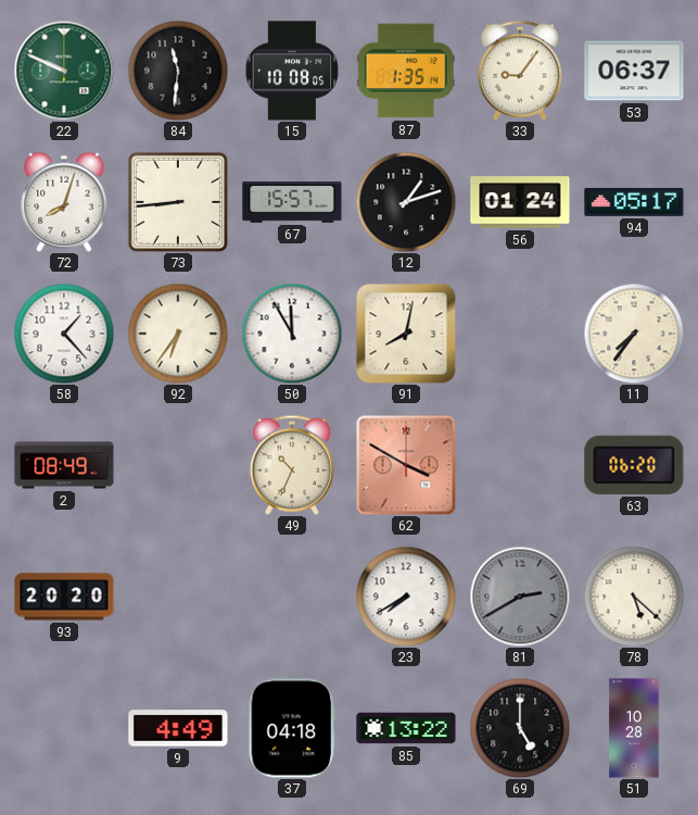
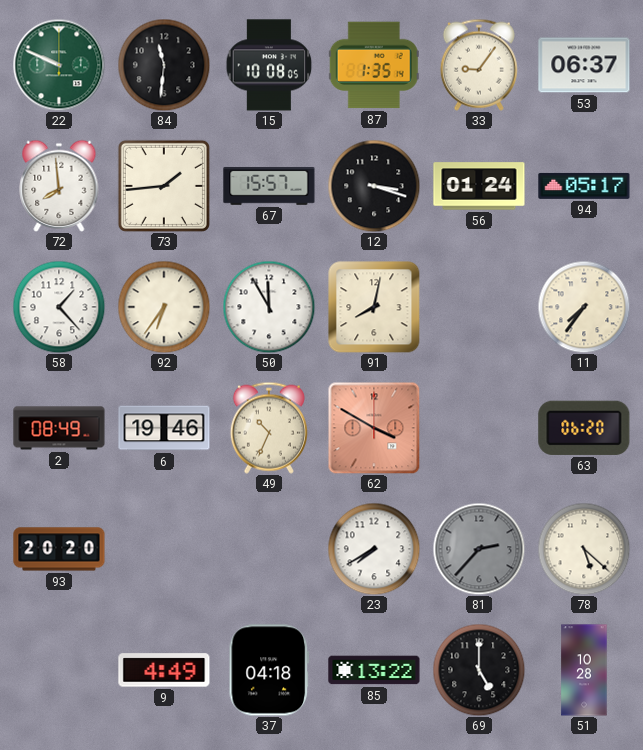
72: 8:03 -> 7:59 (59, 186)
73: 8:44 -> 1:44 (164, 186)
12: 1:12 -> 3:18 (374, 186)
6: none -> 19:46 (164, 428)
81: 2:40 -> 2:37 (479, 549)
